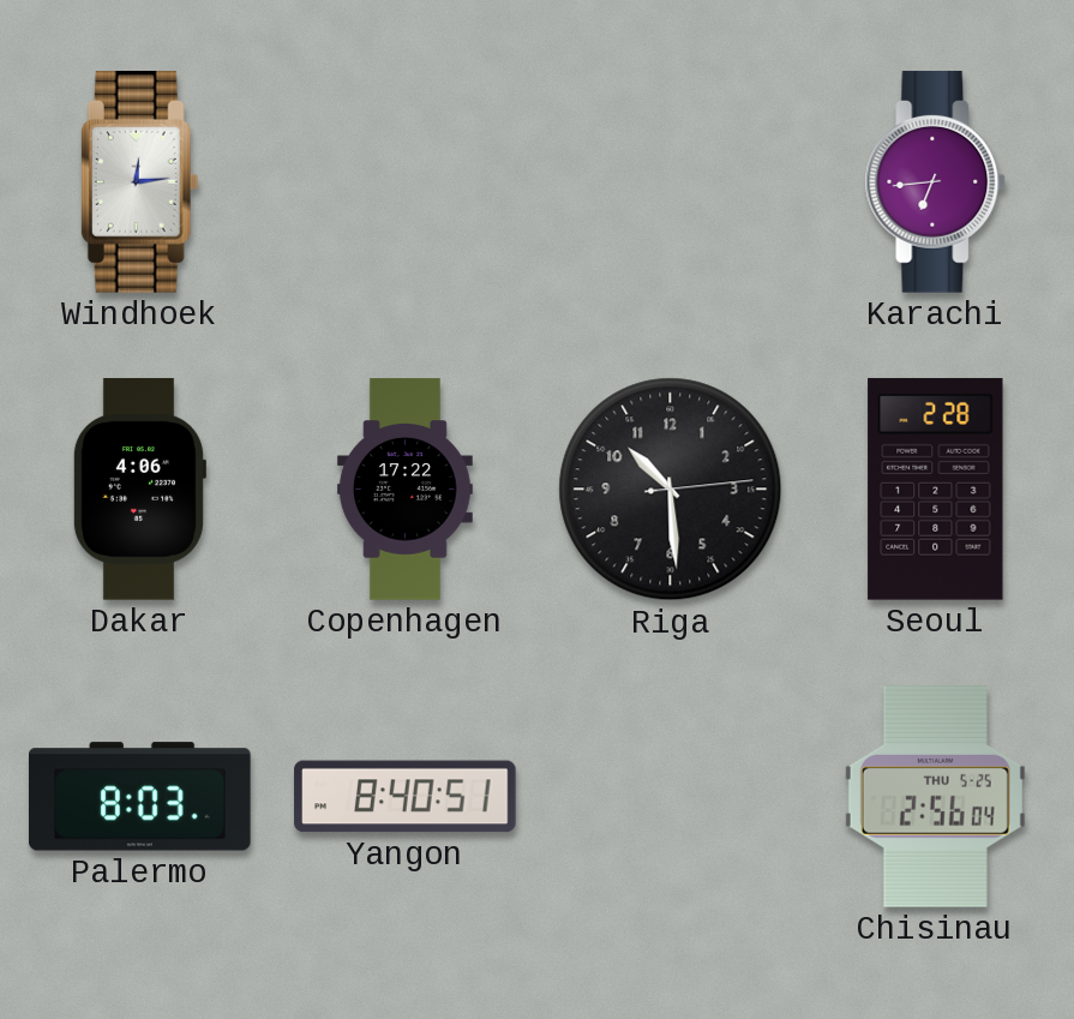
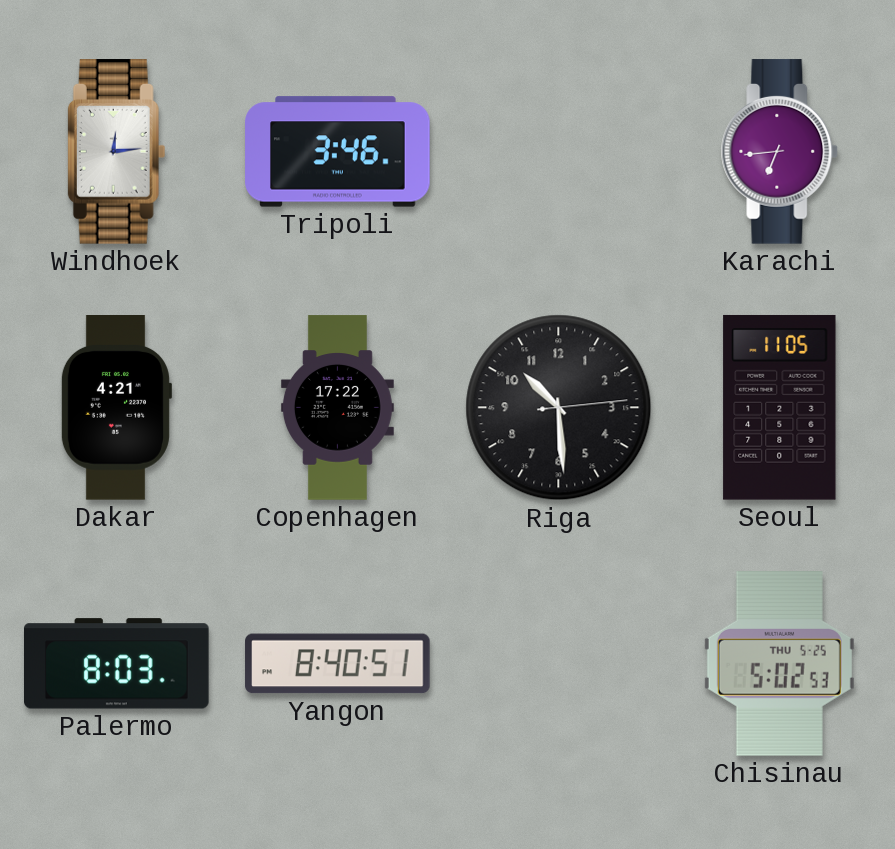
Tripoli: none -> 3:46 (338, 152)
Dakar: 4:06 -> 4:21 (116, 408)
Seoul: 2:28 -> 11:05 (780, 408)
Chisinau: 2:56 -> 5:02 (779, 664)
